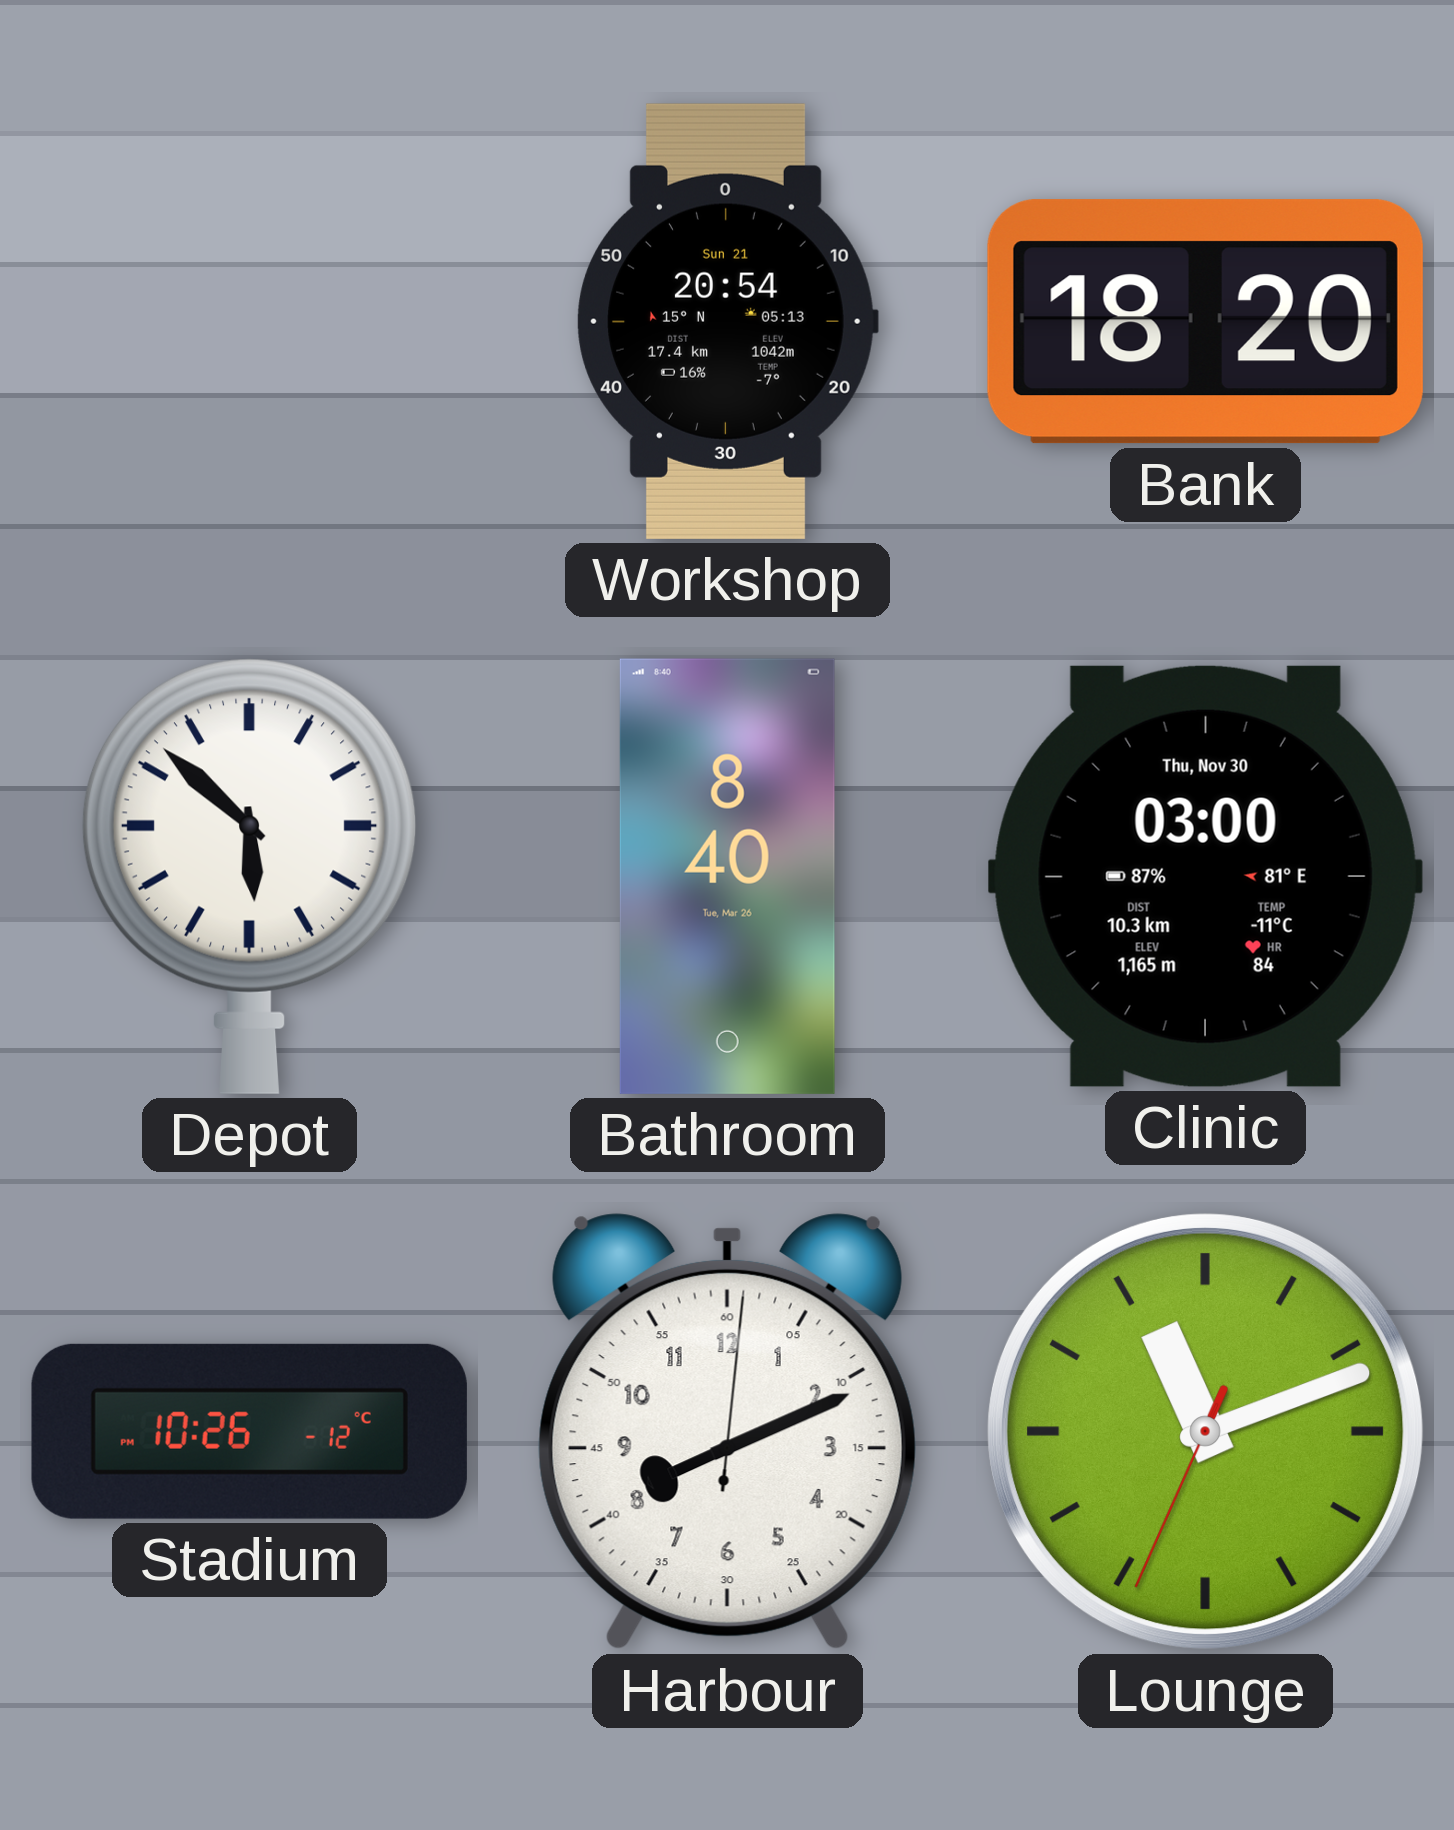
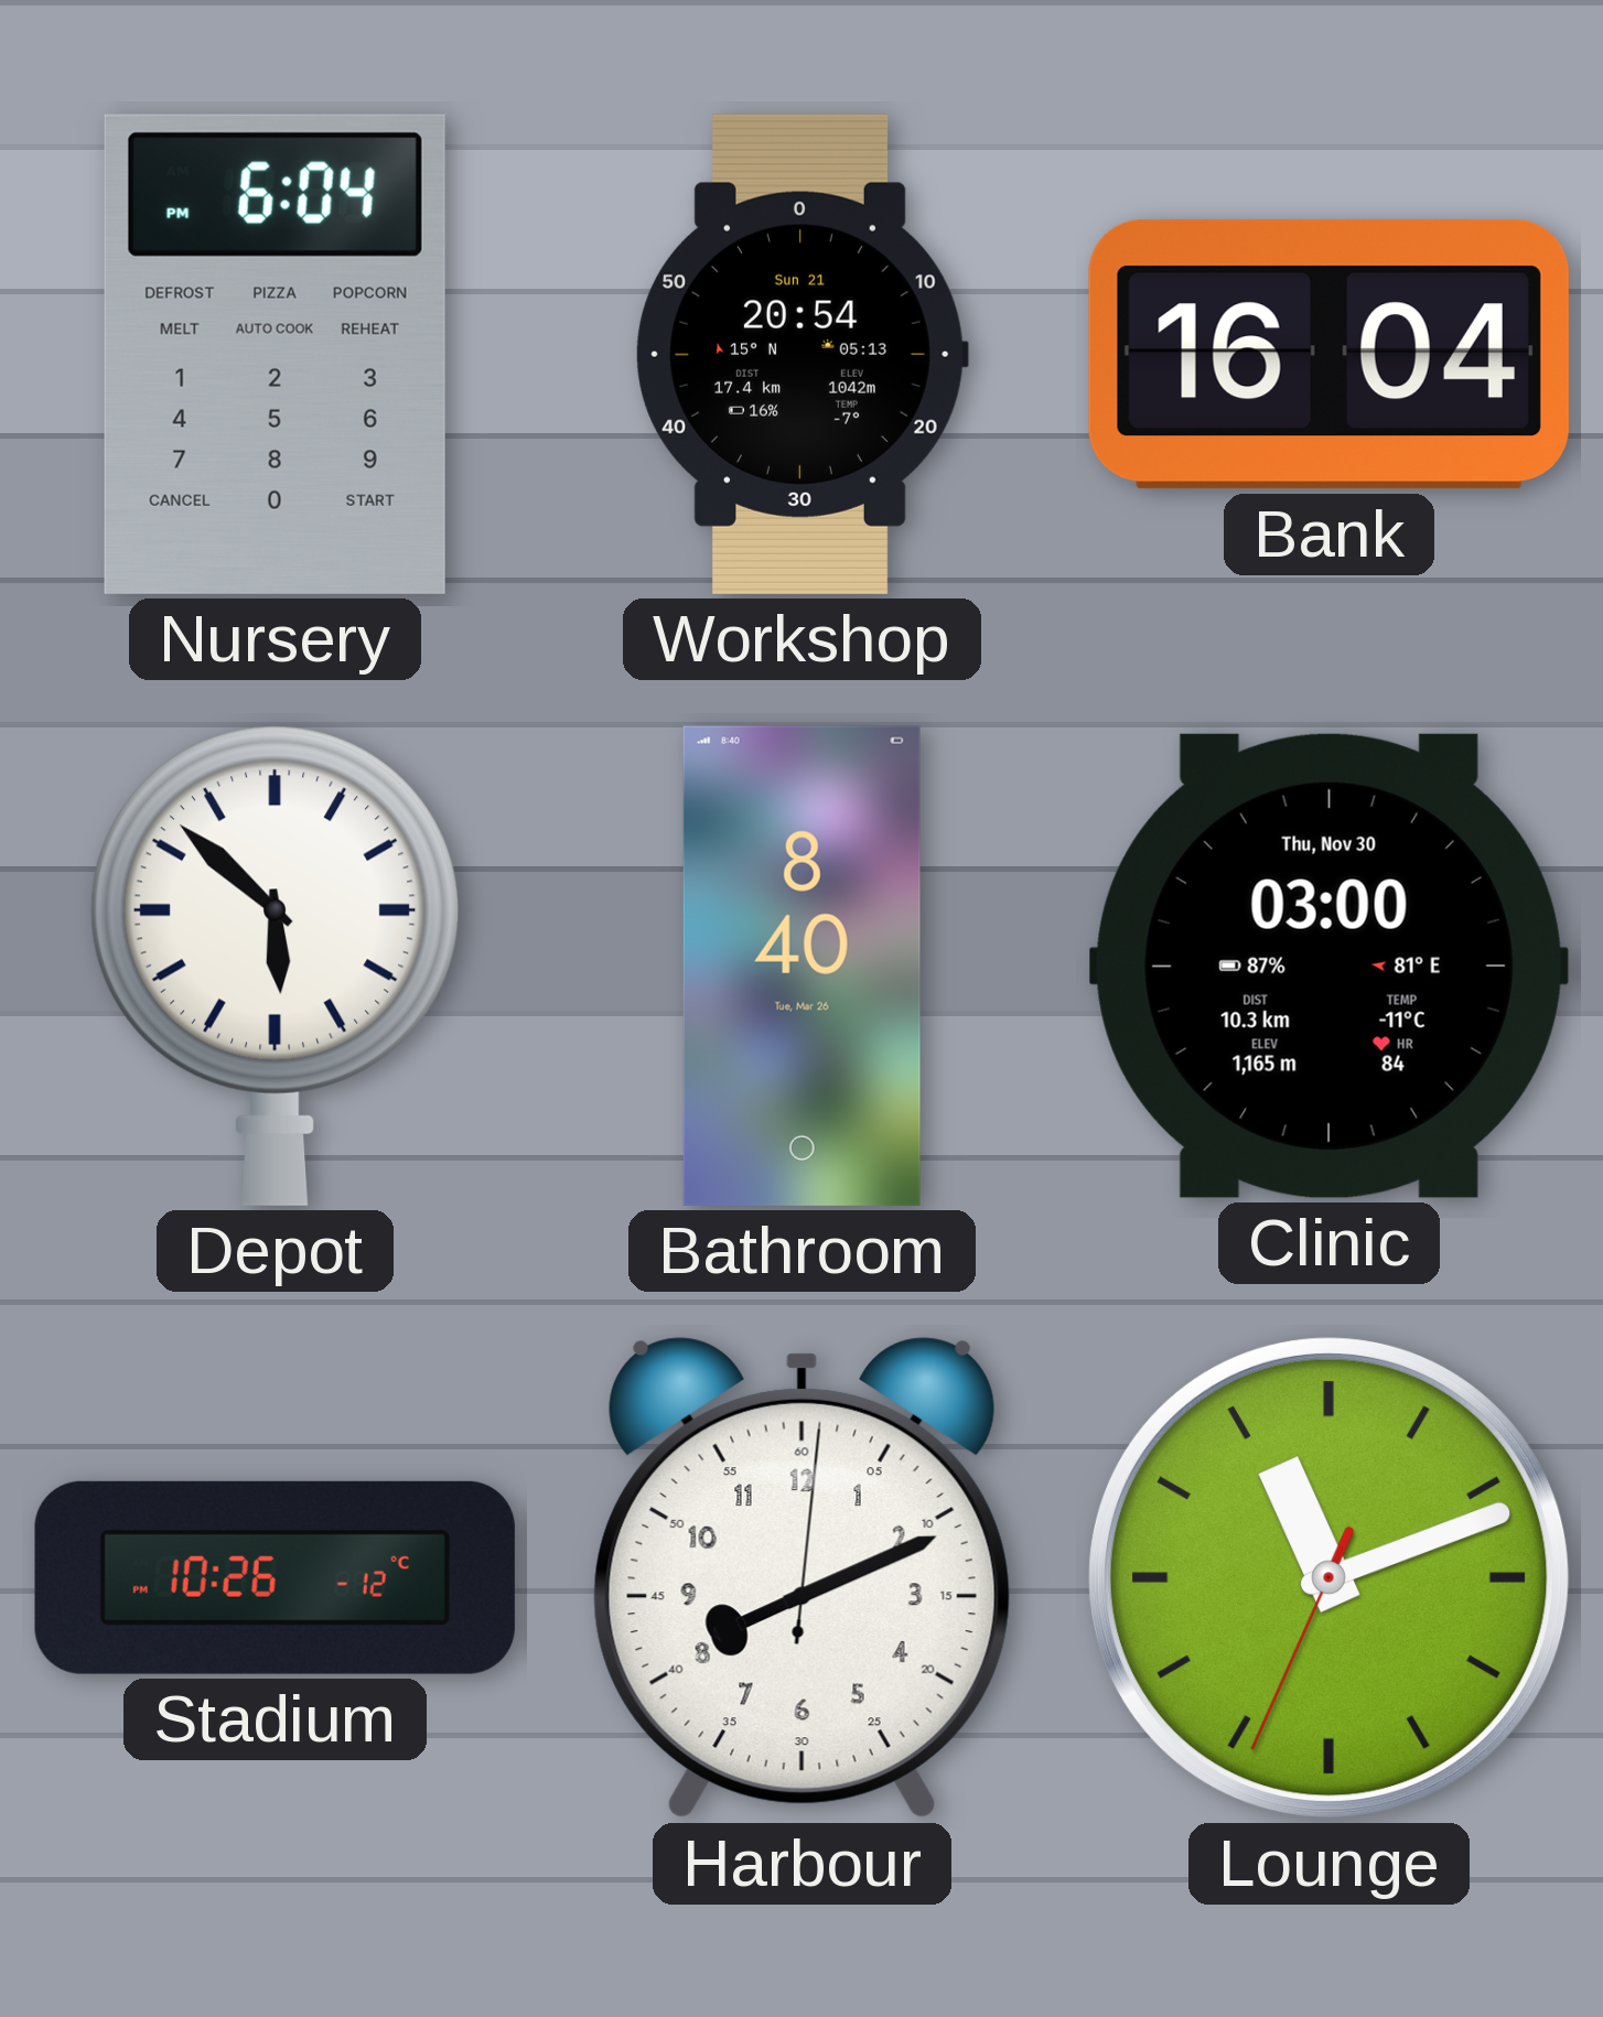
Nursery: none -> 6:04 (275, 354)
Bank: 18:20 -> 16:04 (1328, 355)
